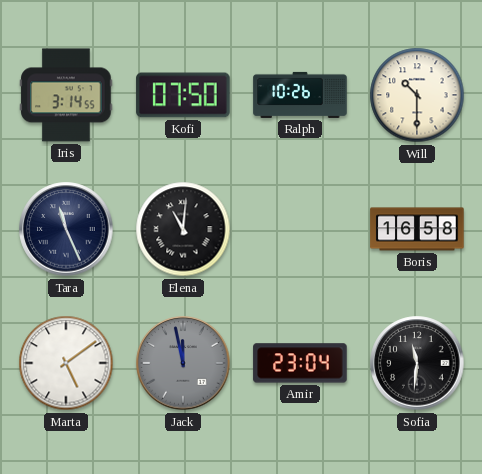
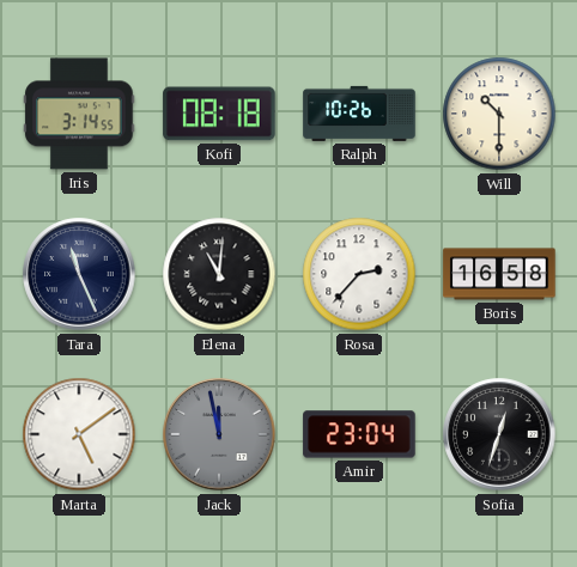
Kofi: 07:50 -> 08:18 (219, 114)
Rosa: none -> 2:37 (359, 274)
Sofia: 11:31 -> 12:33 (499, 434)
